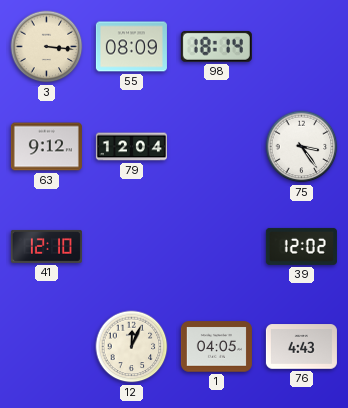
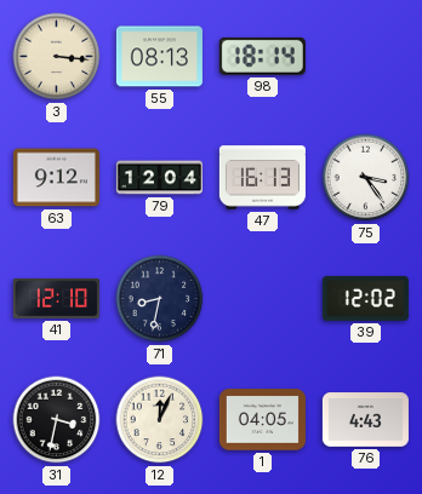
55: 08:09 -> 08:13 (159, 57)
47: none -> 16:13 (262, 178)
71: none -> 8:32 (160, 299)
31: none -> 3:32 (57, 420)
